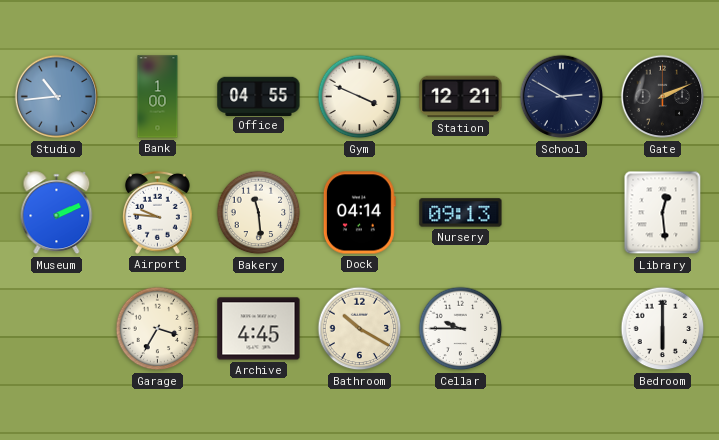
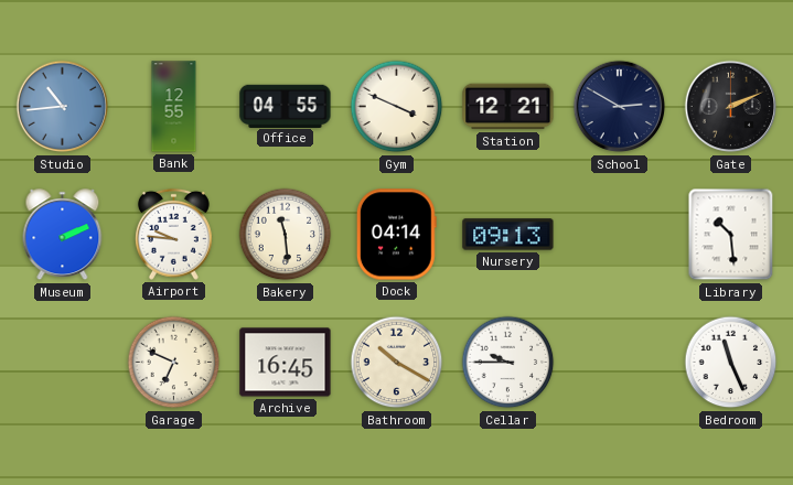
Bank: 1:00 -> 12:55 (174, 107)
Library: 12:29 -> 10:29 (731, 235)
Garage: 3:35 -> 6:49 (174, 363)
Archive: 4:45 -> 16:45 (286, 363)
Bedroom: 6:00 -> 11:26 (731, 363)
